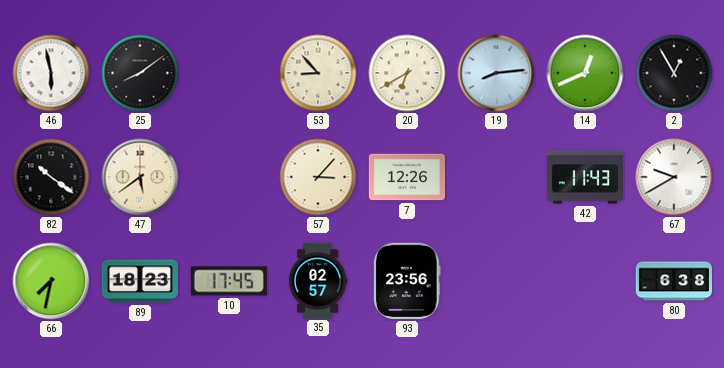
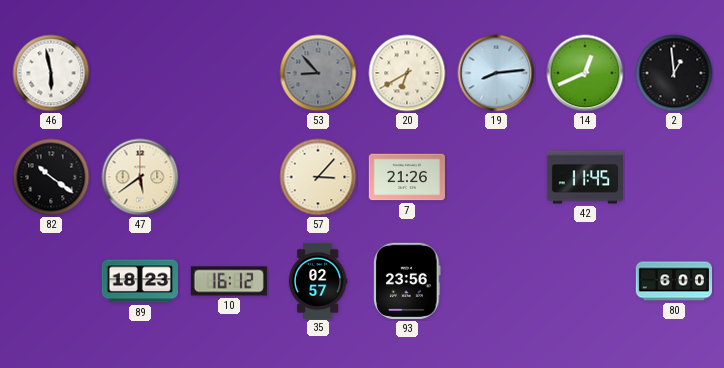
25: 8:09 -> none (140, 73)
53 dial: cream -> grey (318, 73)
2: 12:55 -> 12:59 (674, 73)
7: 12:26 -> 21:26 (406, 177)
42: 11:43 -> 11:45 (584, 177)
67: 9:40 -> none (674, 177)
66: 7:32 -> none (51, 281)
10: 17:45 -> 16:12 (229, 281)
80: 6:38 -> 6:00 (673, 281)
